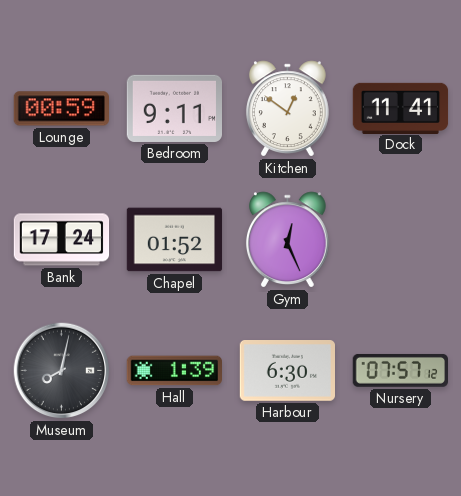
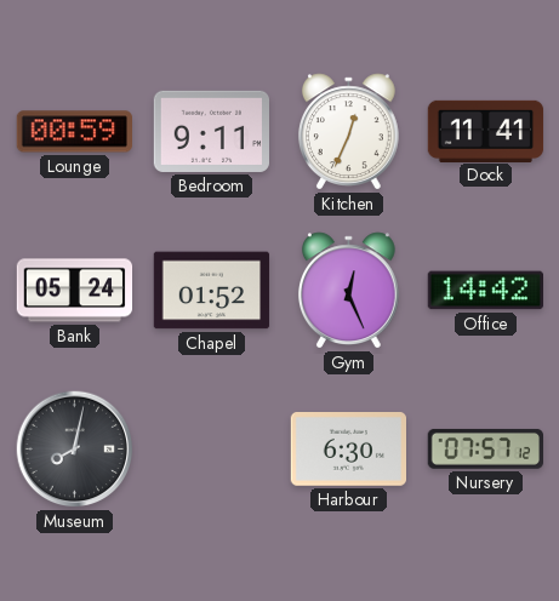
Kitchen: 12:51 -> 12:34 (348, 132)
Bank: 17:24 -> 05:24 (75, 291)
Office: none -> 14:42 (485, 291)
Hall: 1:39 -> none (174, 371)
